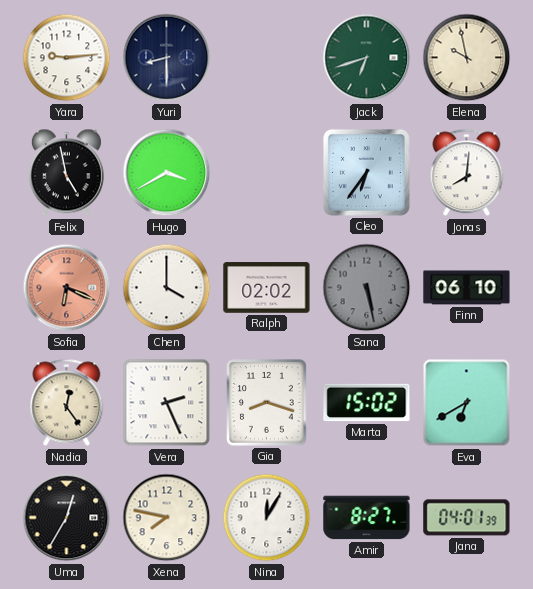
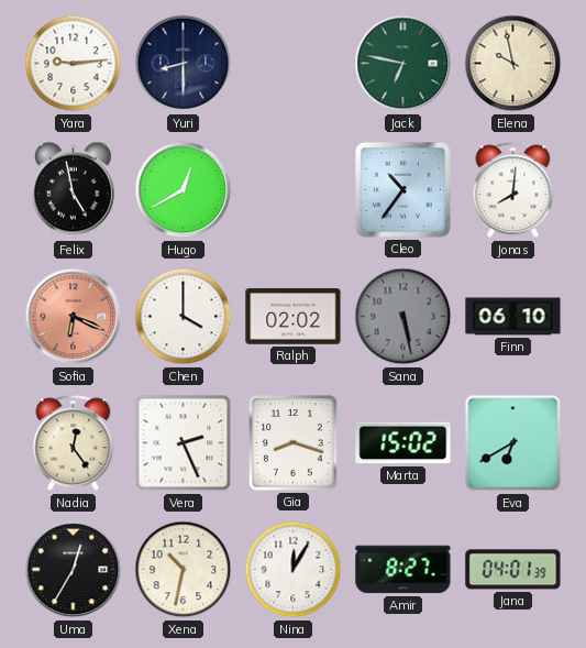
Jack: 6:42 -> 6:47 (403, 64)
Hugo: 3:40 -> 12:40 (184, 190)
Cleo: 6:36 -> 10:36 (402, 189)
Xena: 7:47 -> 10:32 (184, 570)
